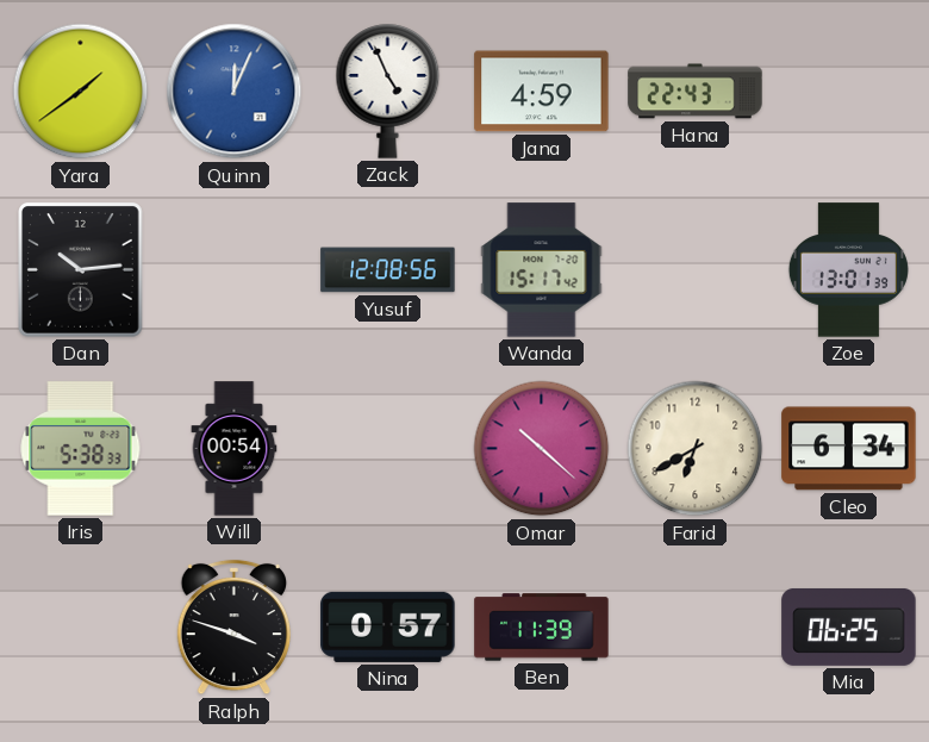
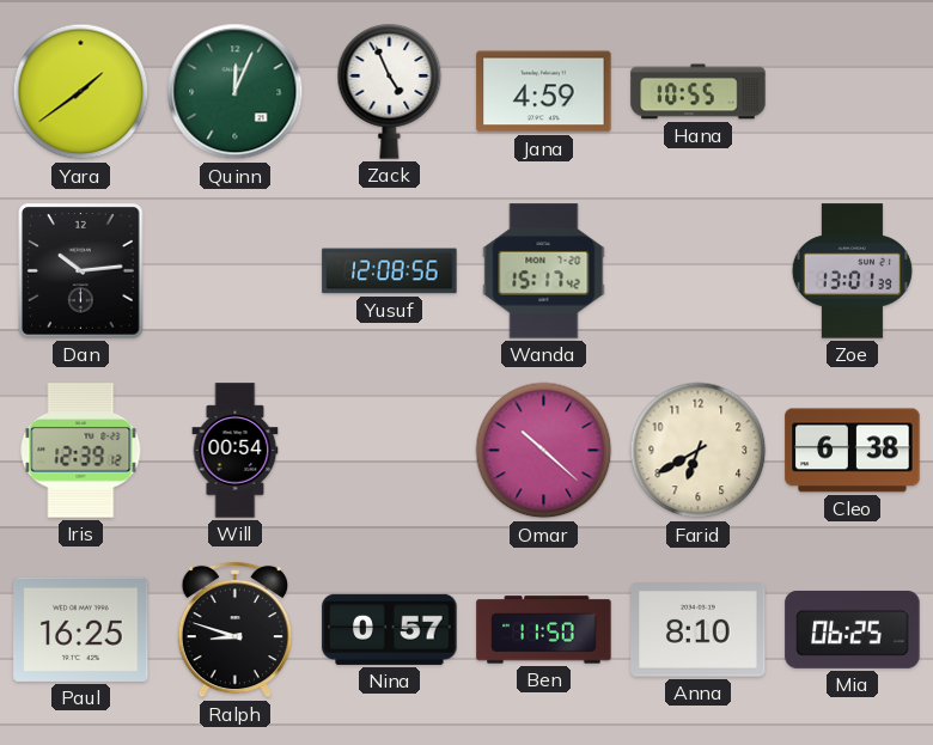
Quinn dial: blue -> green (236, 92)
Hana: 22:43 -> 10:55 (699, 92)
Iris: 5:38 -> 12:39 (81, 451)
Cleo: 6:34 -> 6:38 (853, 451)
Paul: none -> 16:25 (81, 629)
Ralph: 3:48 -> 8:48 (234, 630)
Ben: 11:39 -> 11:50 (544, 630)
Anna: none -> 8:10 (699, 630)
